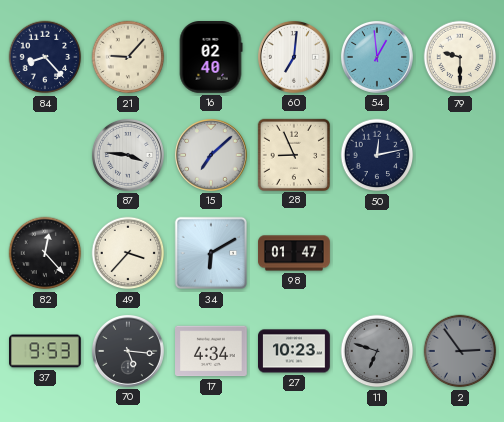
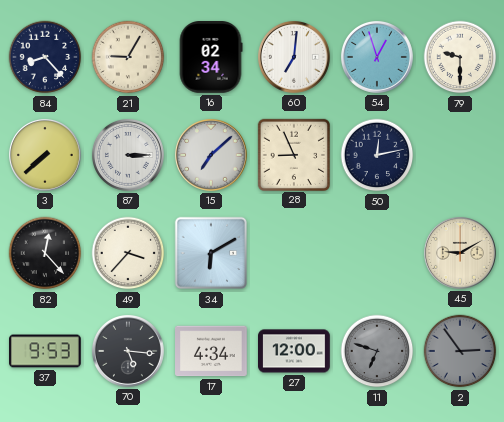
21: 9:07 -> 9:05 (128, 57)
16: 02:40 -> 02:34 (211, 58)
54: 12:59 -> 12:57 (377, 57)
3: none -> 7:38 (45, 155)
87: 3:46 -> 3:15 (128, 155)
98: 01:47 -> none (294, 253)
45: none -> 9:10 (460, 253)
27: 10:23 -> 12:00 (294, 351)
